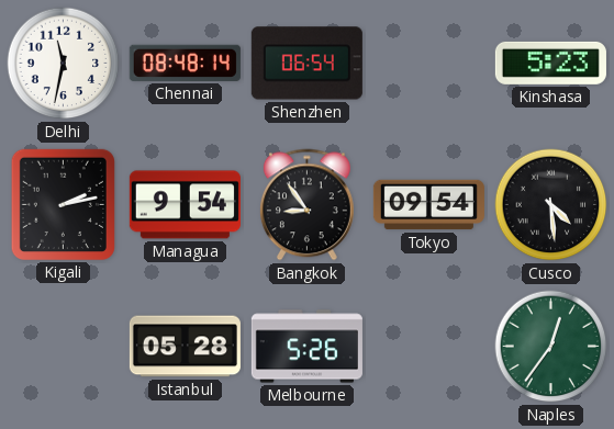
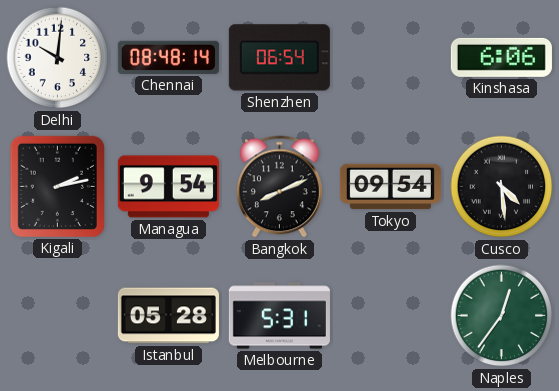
Delhi: 11:32 -> 10:01 (58, 58)
Kinshasa: 5:23 -> 6:06 (501, 57)
Bangkok: 8:54 -> 8:11 (279, 187)
Melbourne: 5:26 -> 5:31 (279, 316)
